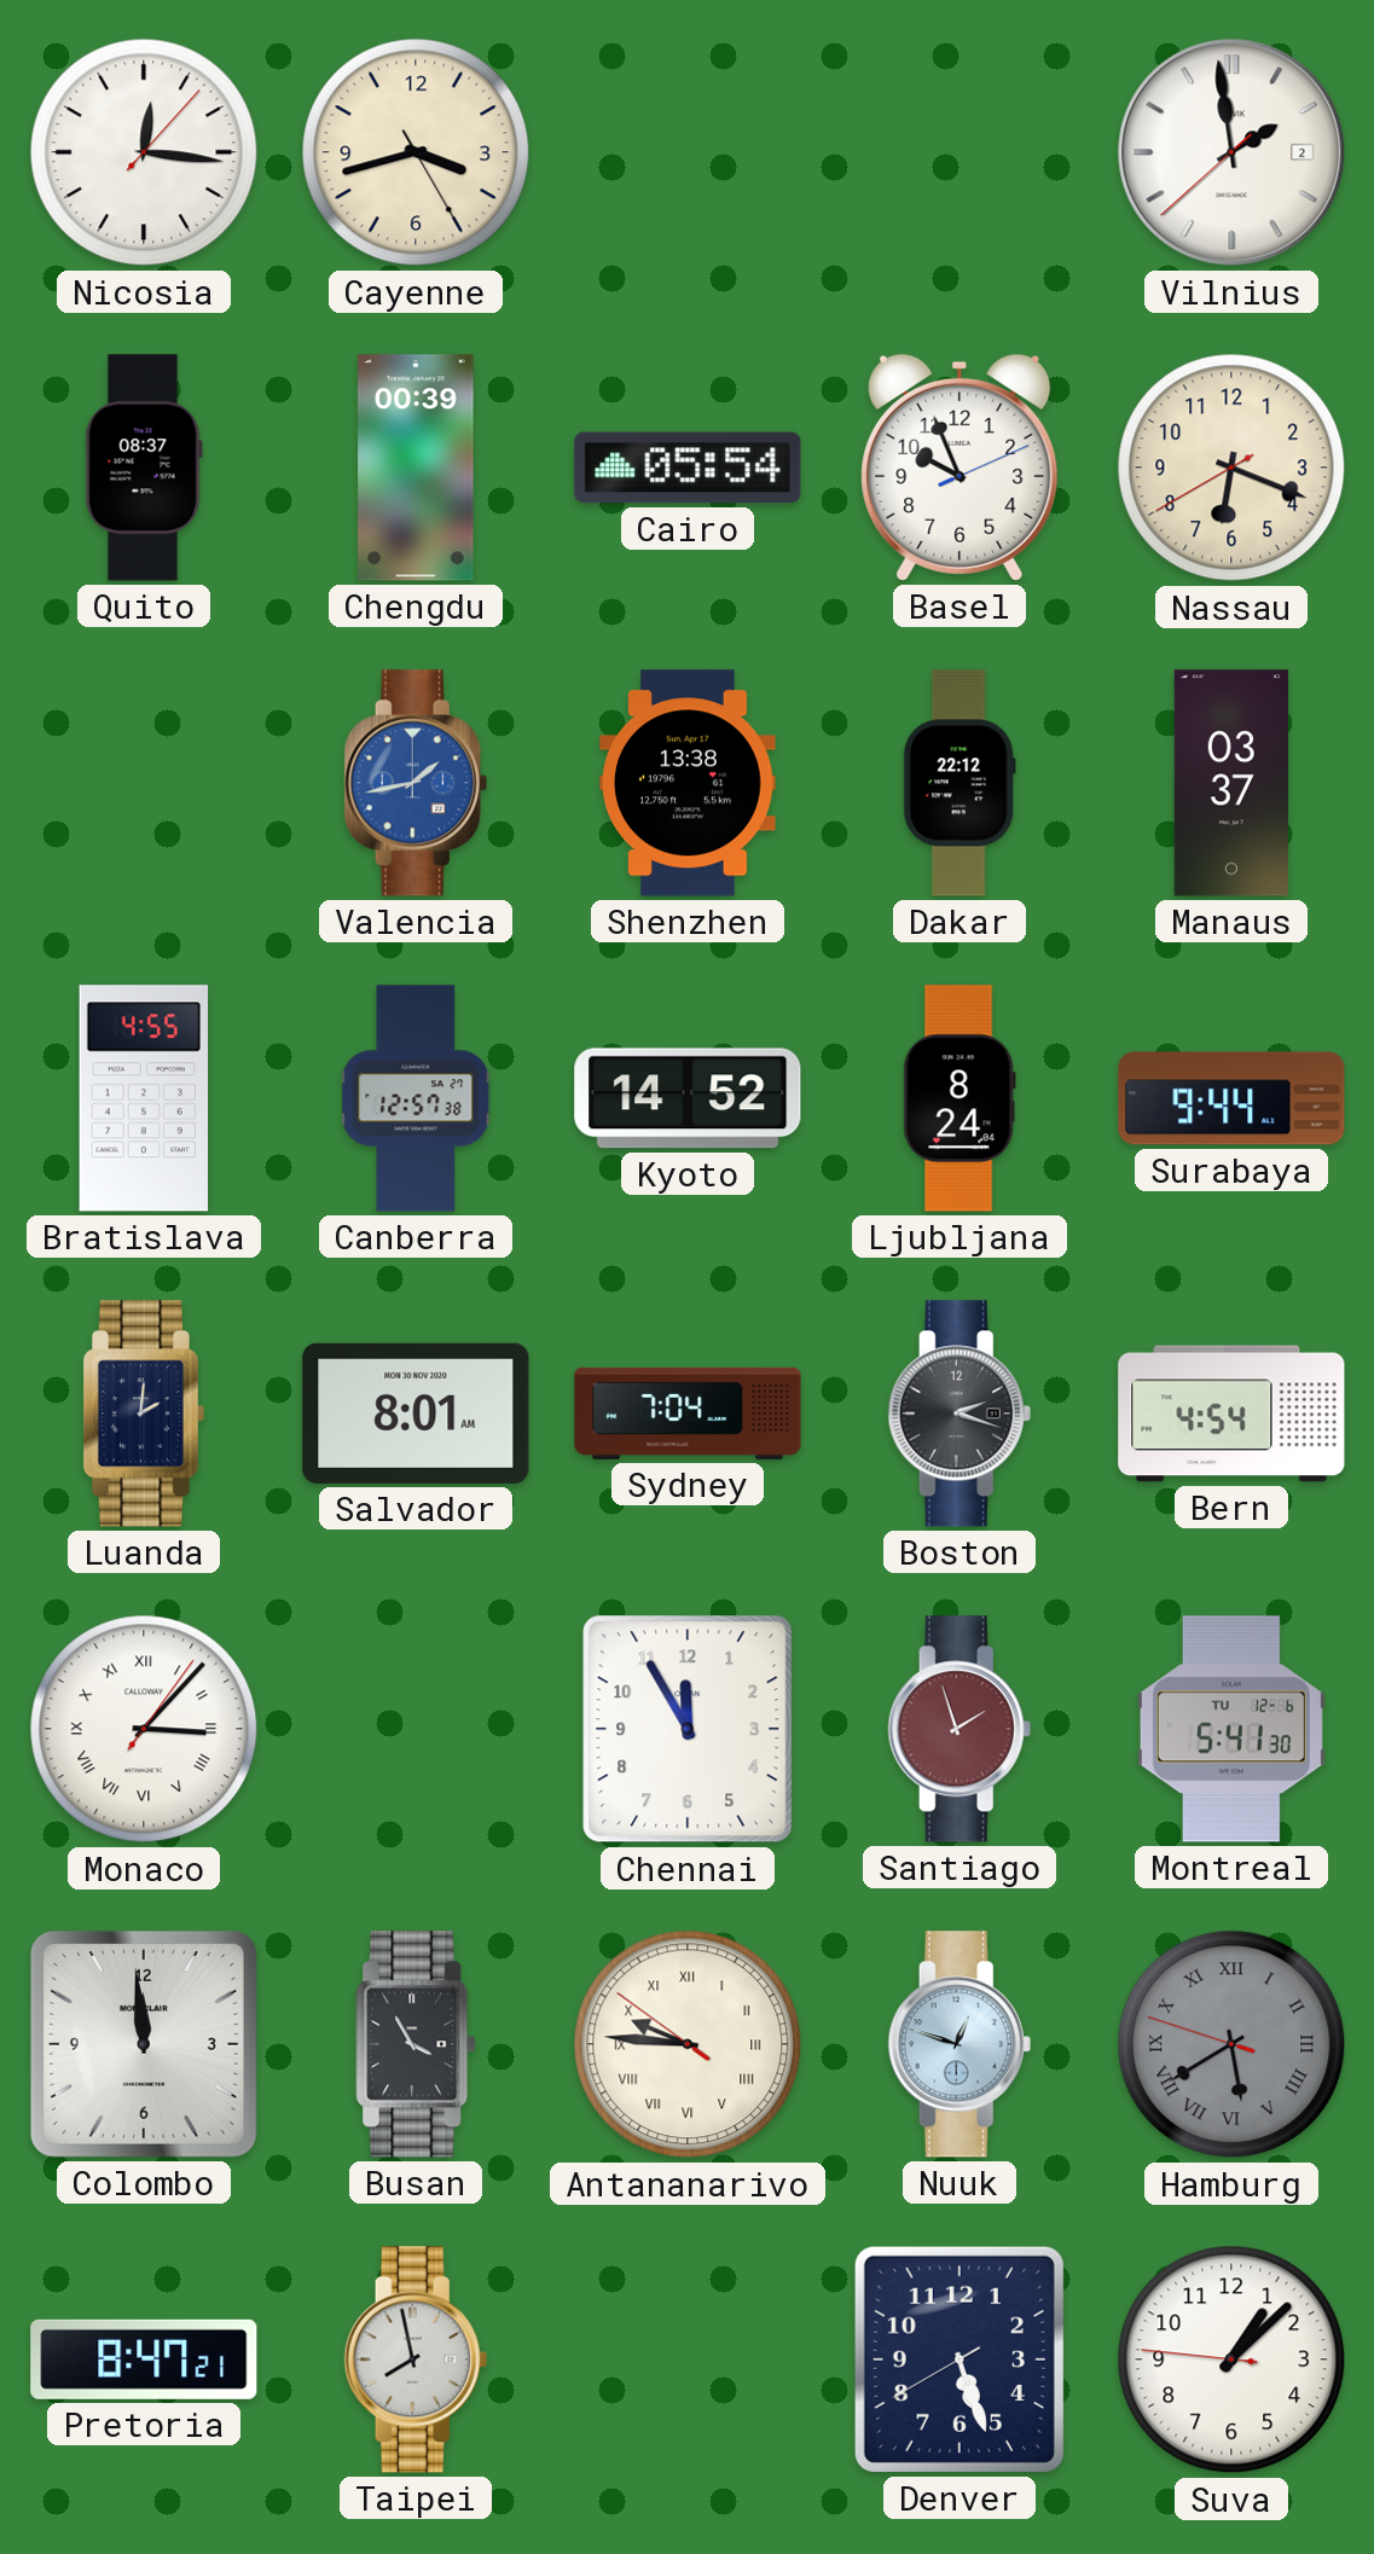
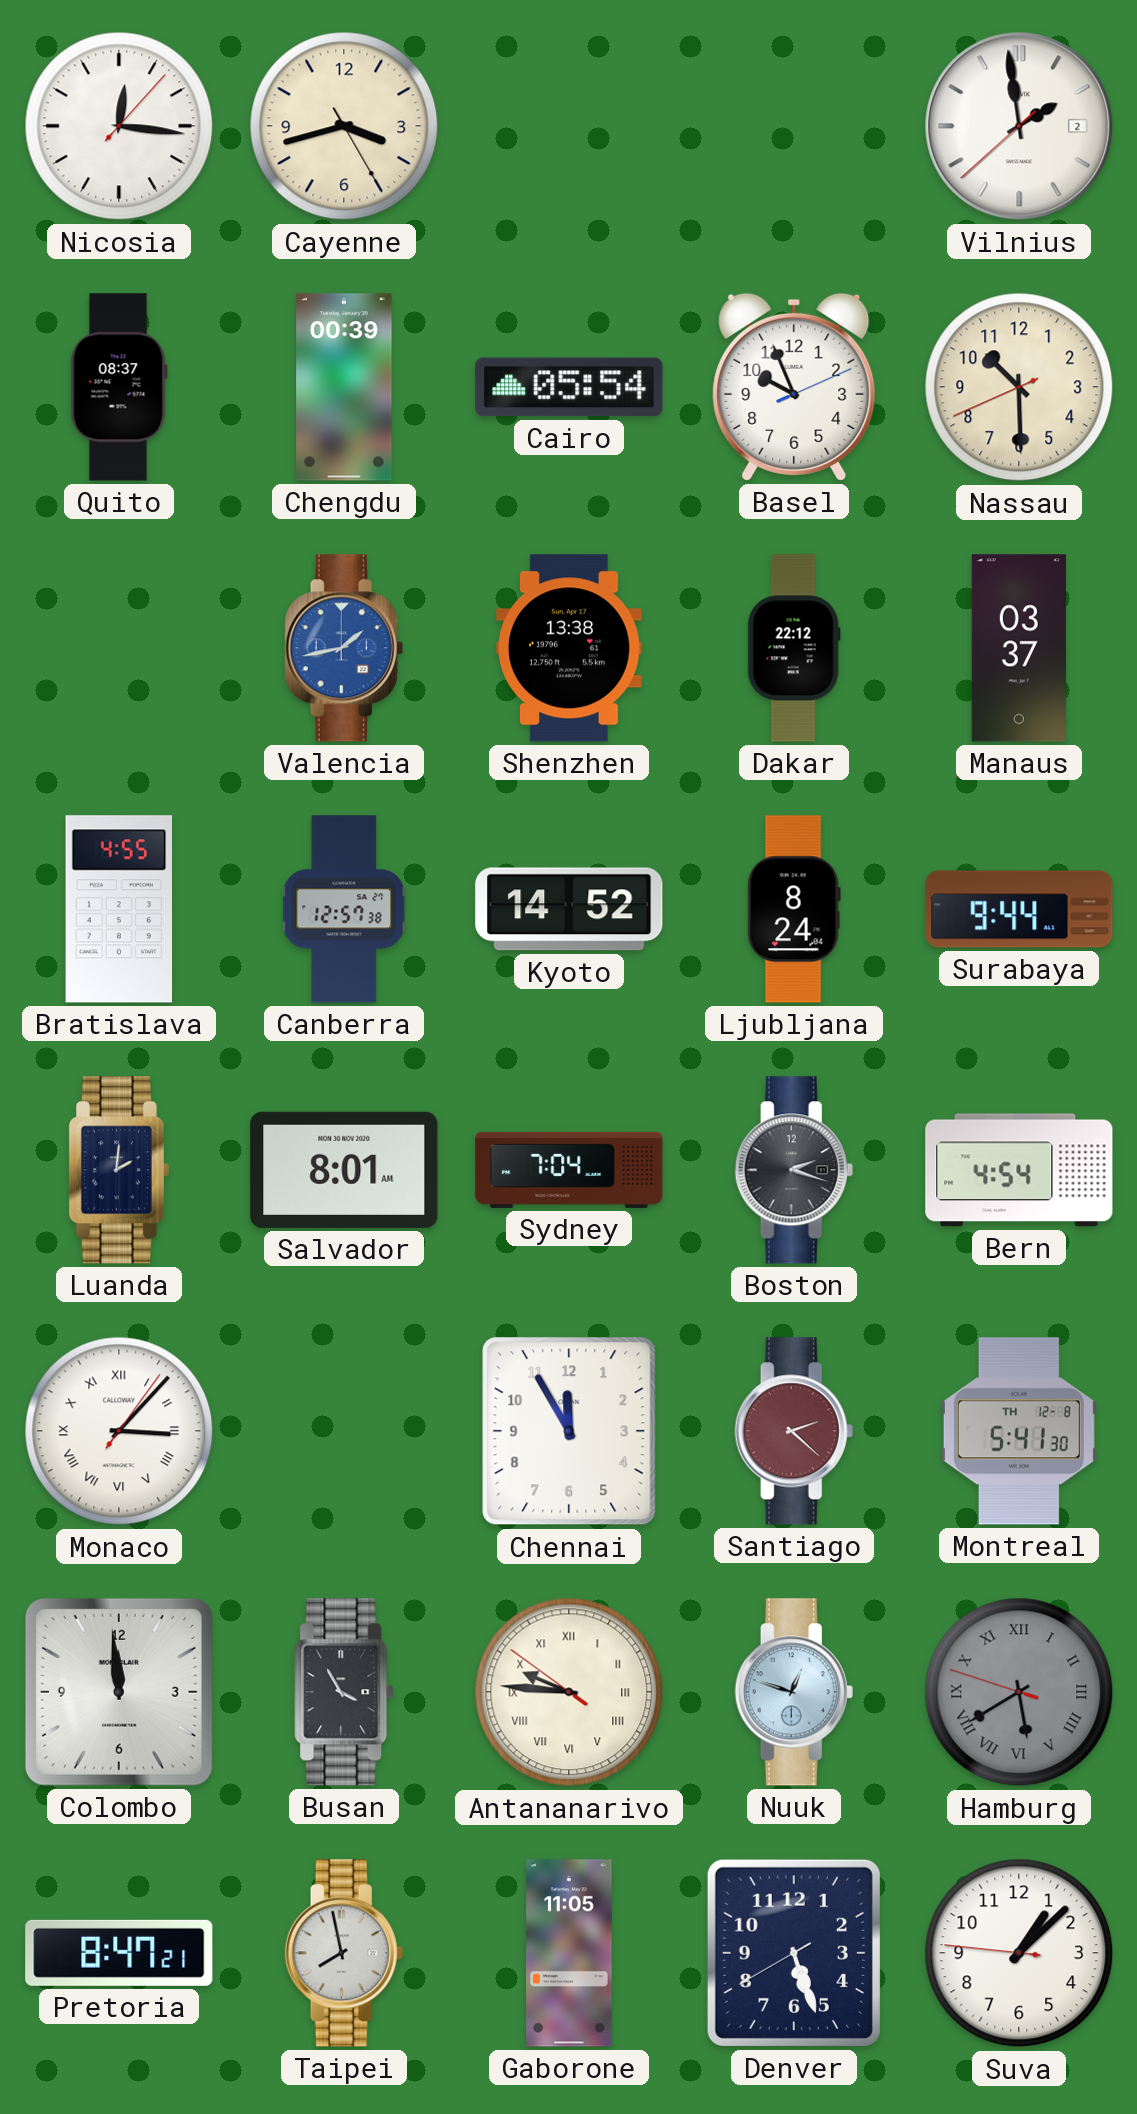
Nassau: 6:18 -> 10:29 (1019, 387)
Santiago: 1:57 -> 2:22 (794, 1431)
Montreal date: TU 12-6 -> TH 12-8 (1019, 1431)
Gaborone: none -> 11:05 (569, 1953)
